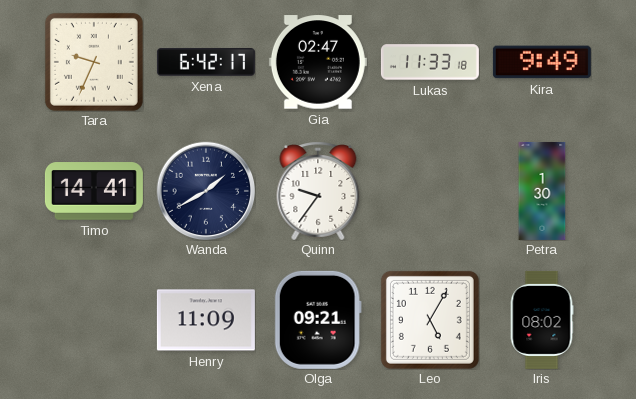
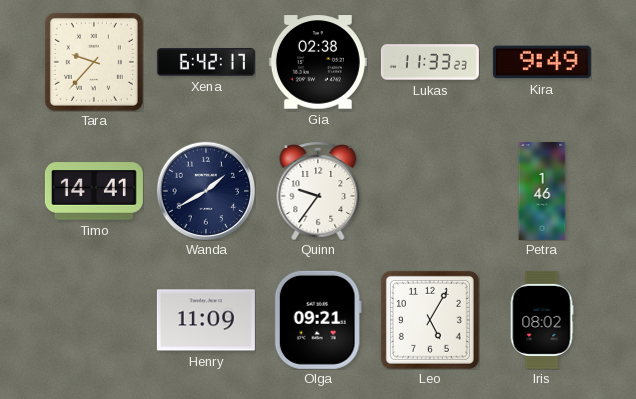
Tara: 9:34 -> 9:37 (94, 62)
Gia: 02:47 -> 02:38 (318, 62)
Lukas: 11:33:18 -> 11:33:23 (430, 62)
Petra: 1:30 -> 1:46 (542, 191)
